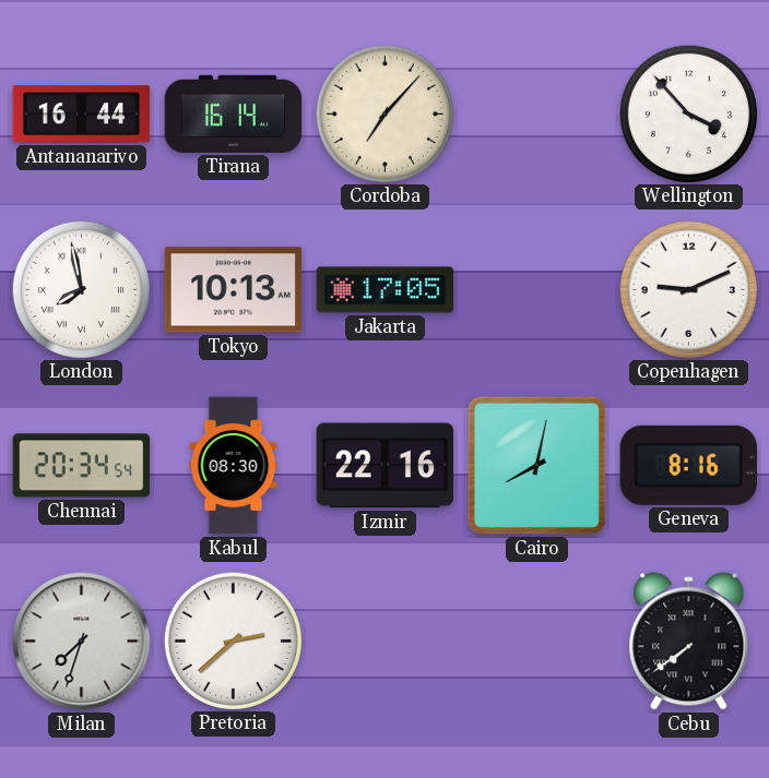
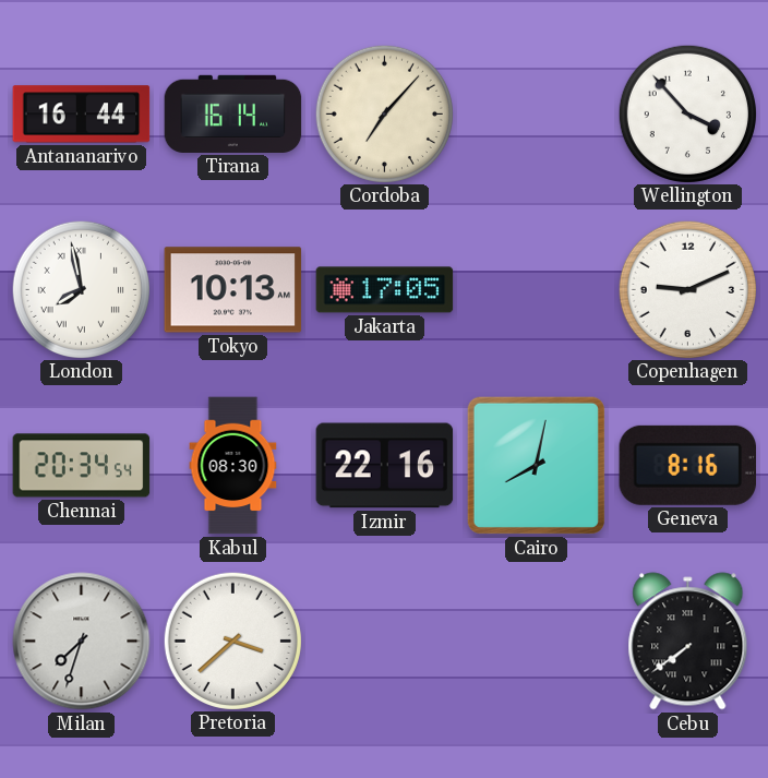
Pretoria: 2:38 -> 3:38 (232, 641)
